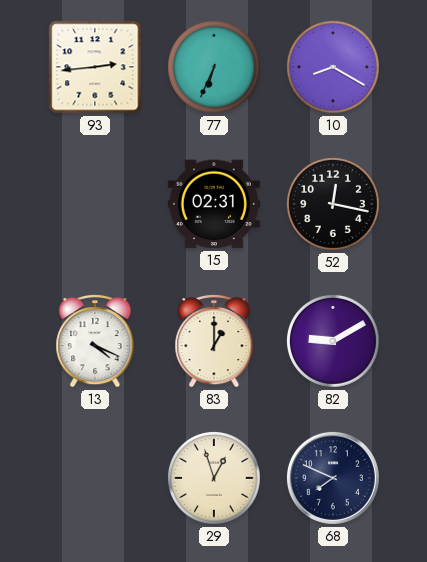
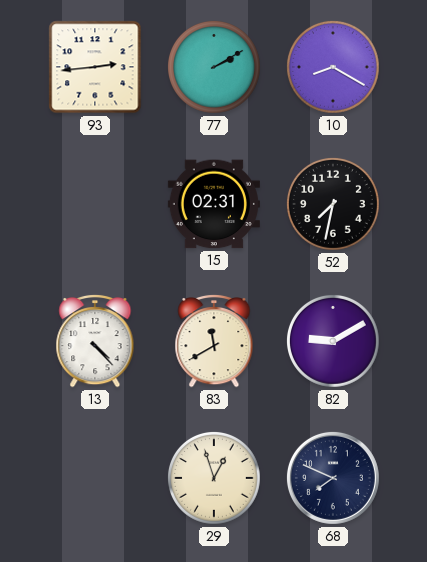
77: 6:34 -> 2:10 (215, 67)
52: 12:17 -> 7:32 (334, 204)
13: 4:19 -> 4:23 (95, 341)
83: 1:00 -> 11:40 (214, 341)
